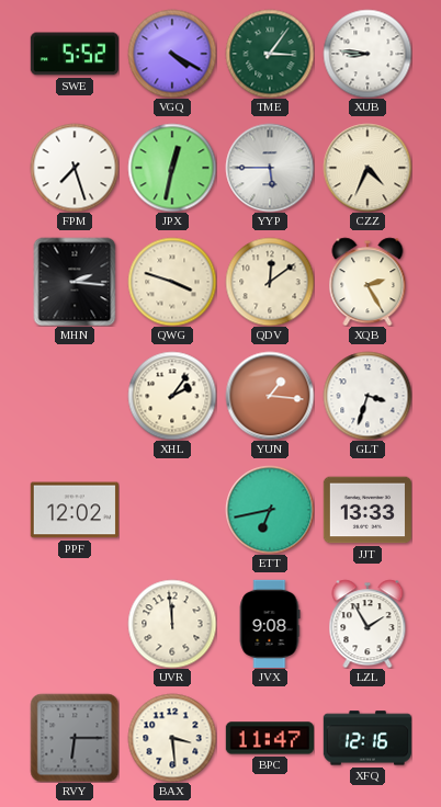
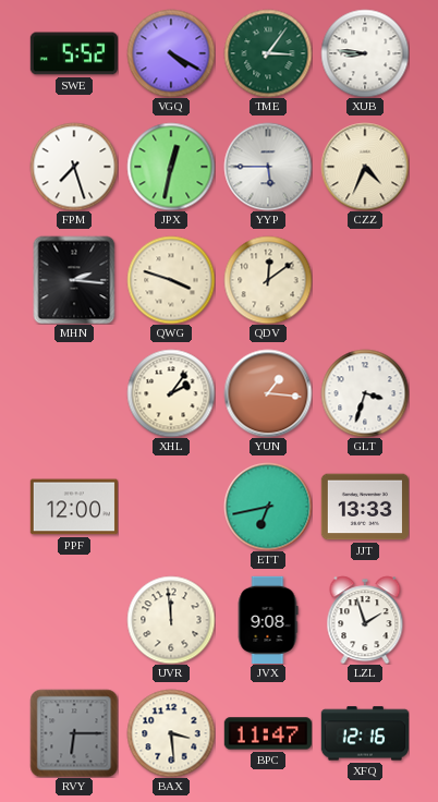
XQB: 2:25 -> none (367, 282)
PPF: 12:02 -> 12:00 (73, 507)
LZL: 1:55 -> 1:57 (365, 620)
